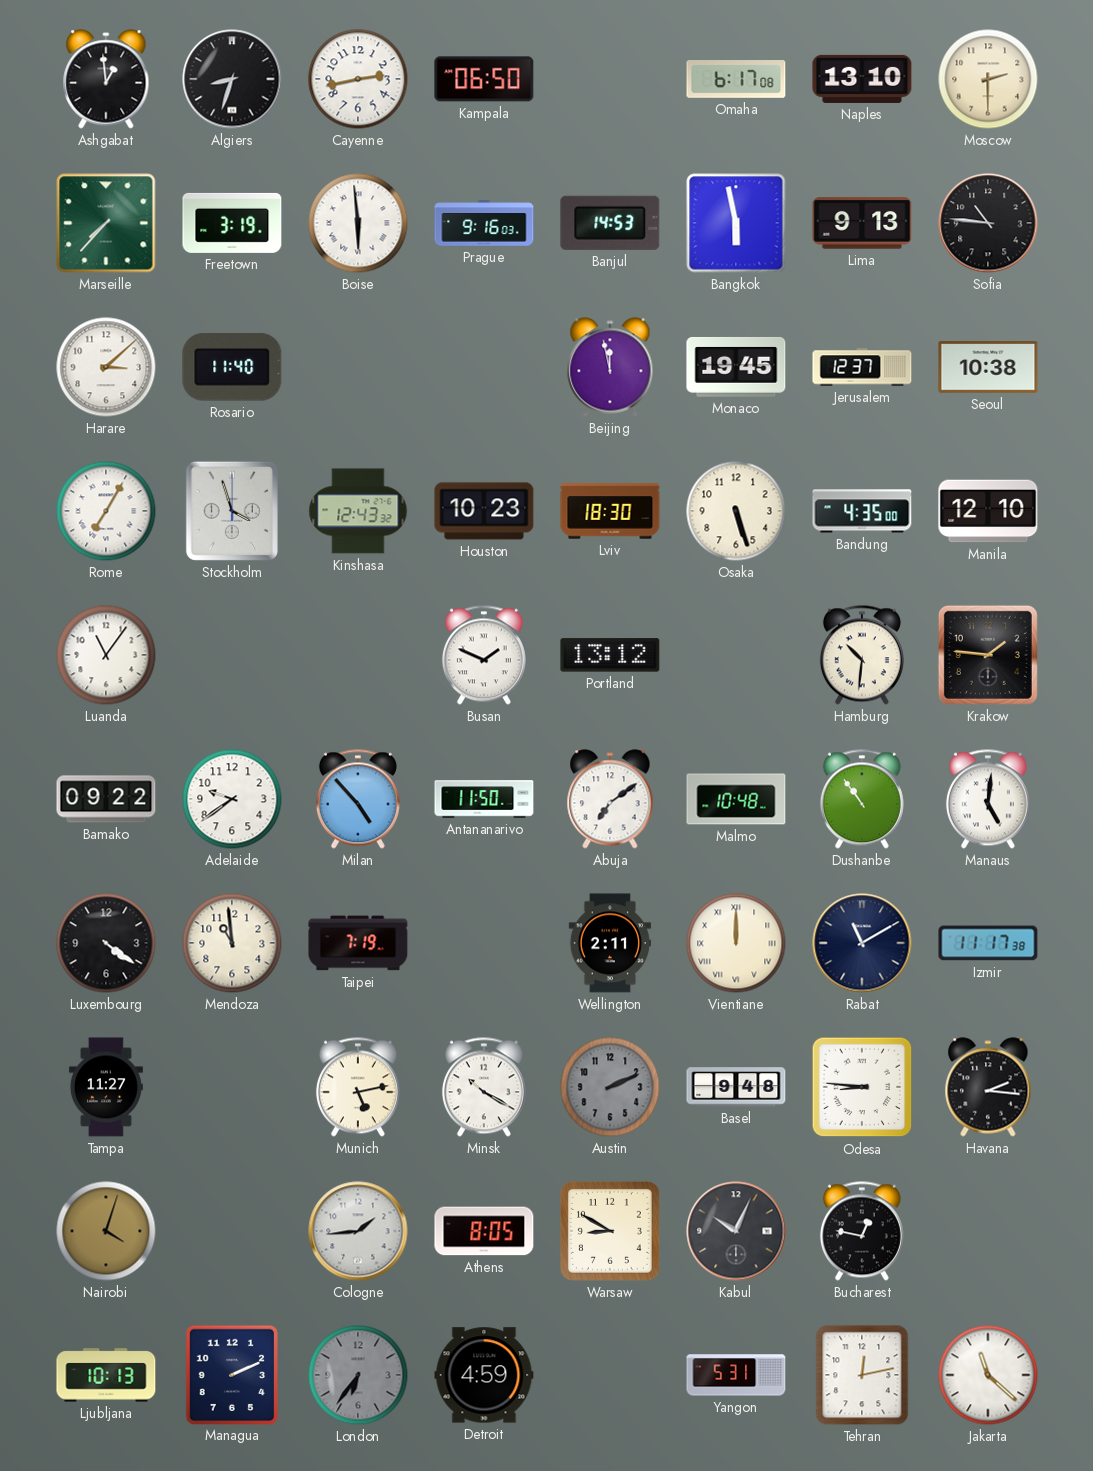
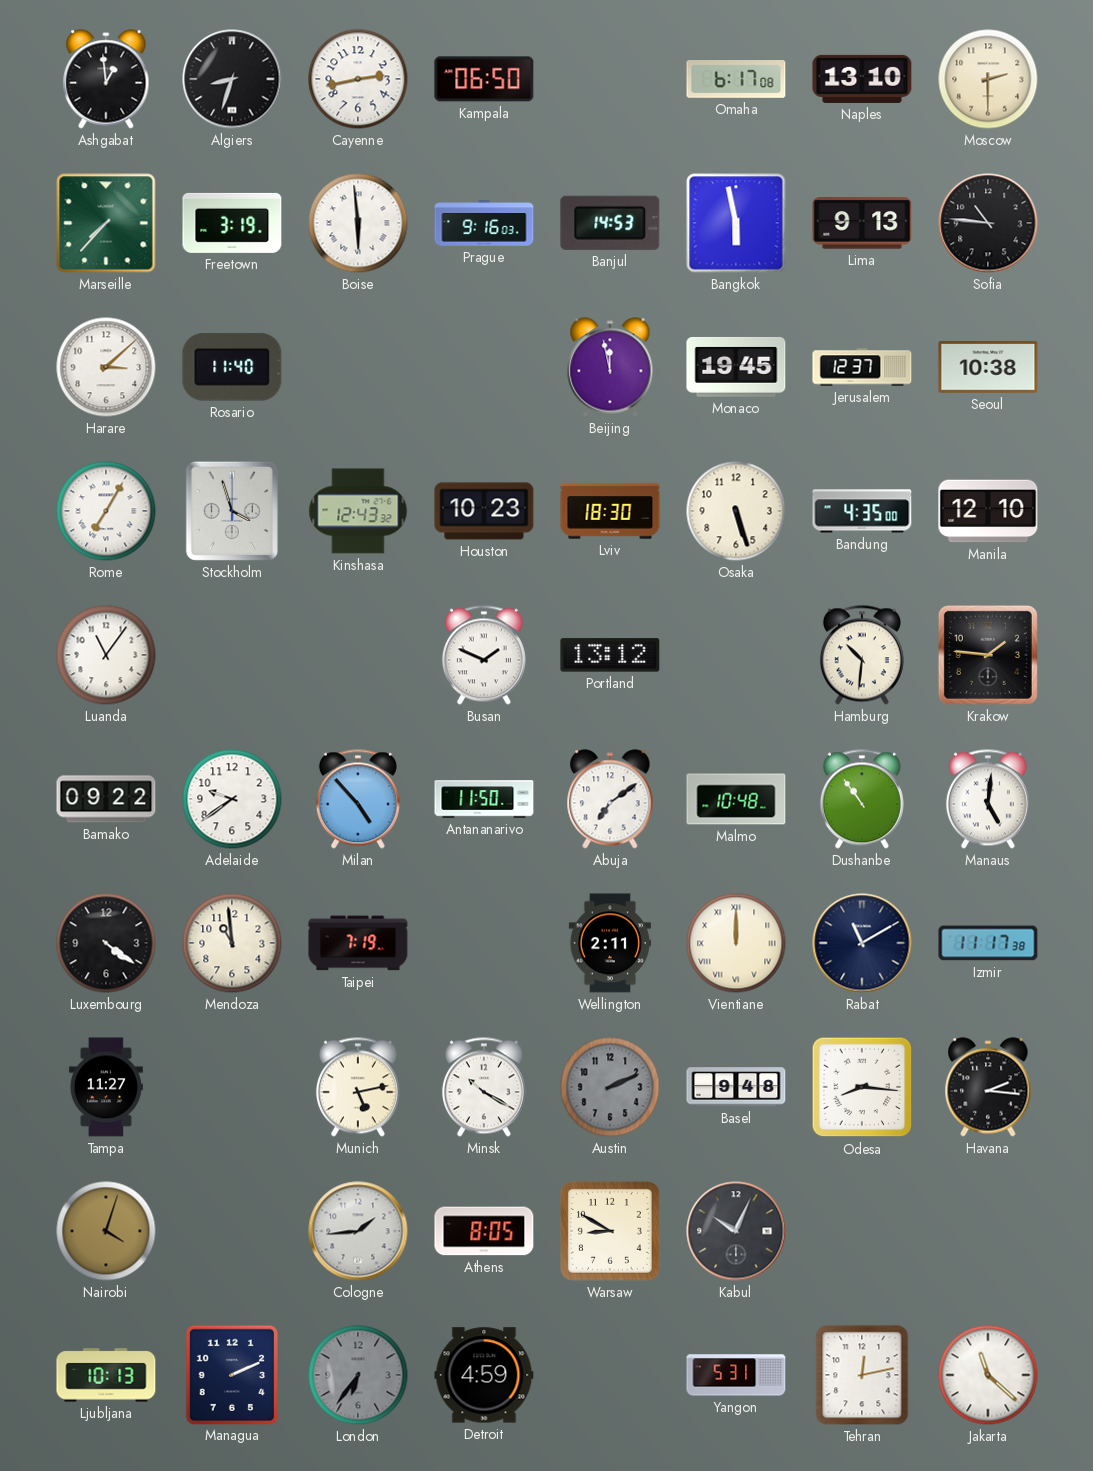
Odesa: 8:46 -> 8:16 (862, 1087)
Bucharest: 12:47 -> none (862, 1231)
